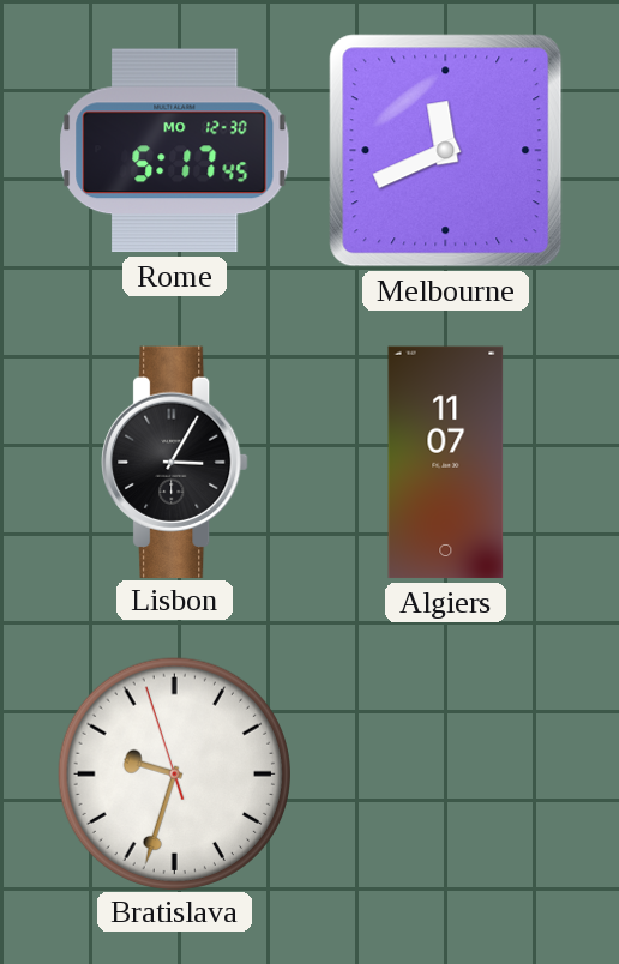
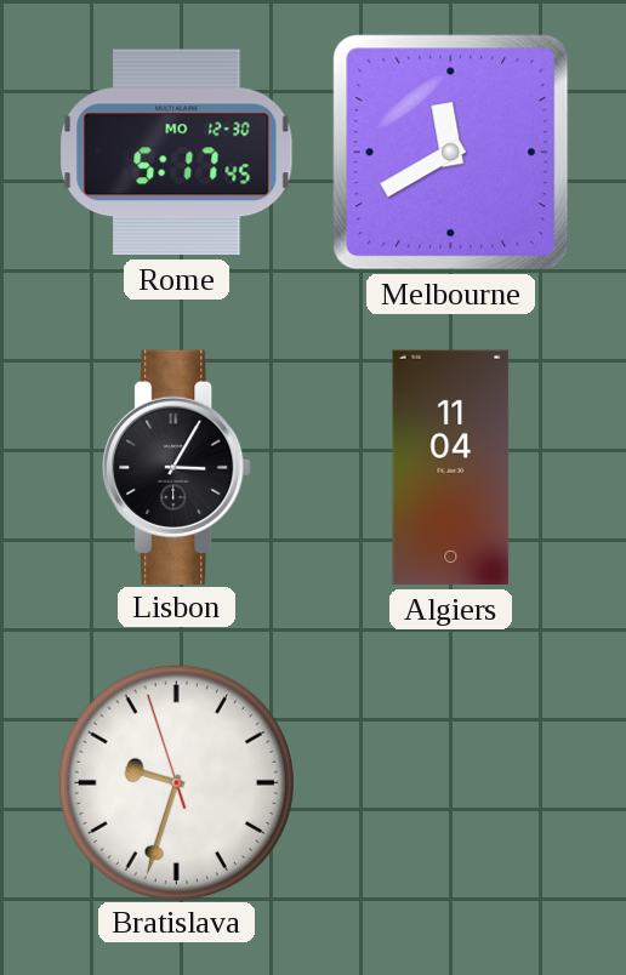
Melbourne: 11:41 -> 11:40 (451, 153)
Algiers: 11:07 -> 11:04 (451, 468)
